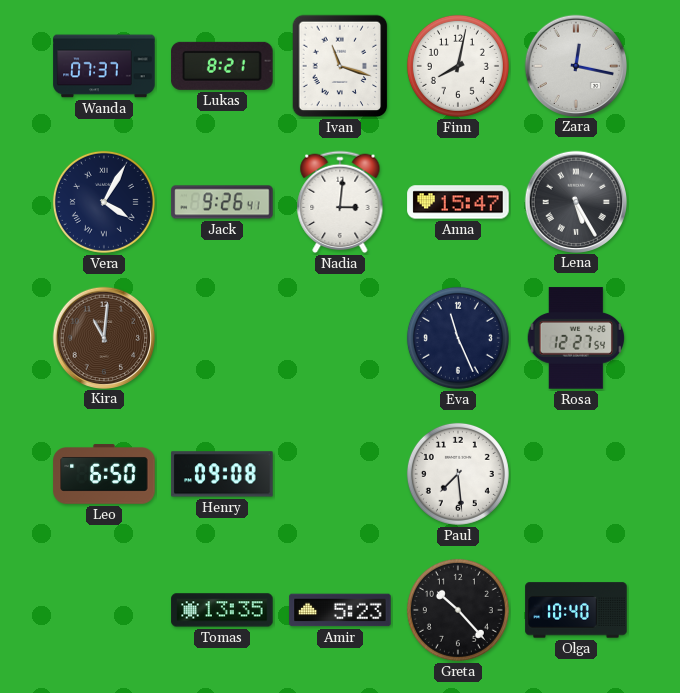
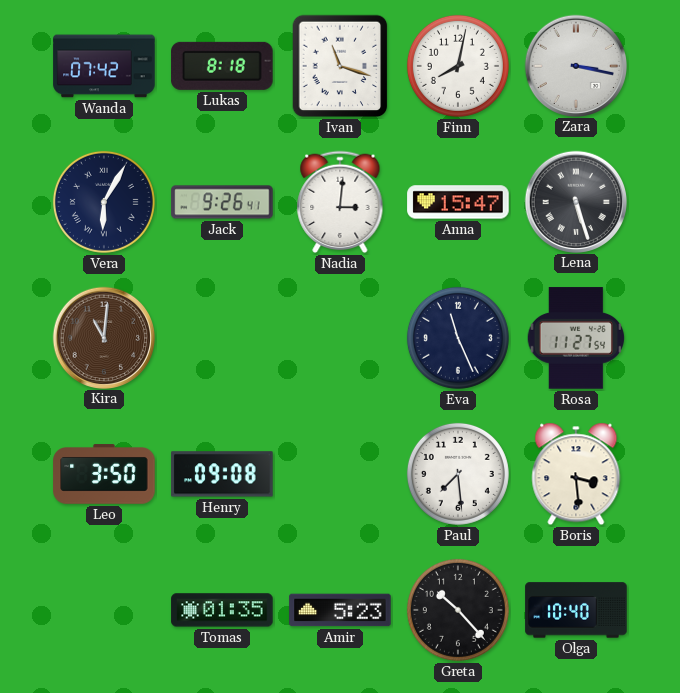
Wanda: 07:37 -> 07:42 (104, 66)
Lukas: 8:21 -> 8:18 (222, 66)
Zara: 12:17 -> 3:17 (575, 65)
Vera: 4:05 -> 6:05 (104, 202)
Lena: 5:25 -> 5:27 (575, 201)
Rosa: 12:27 -> 11:27 (576, 338)
Leo: 6:50 -> 3:50 (104, 474)
Boris: none -> 3:29 (576, 474)
Tomas: 13:35 -> 01:35 (222, 610)
